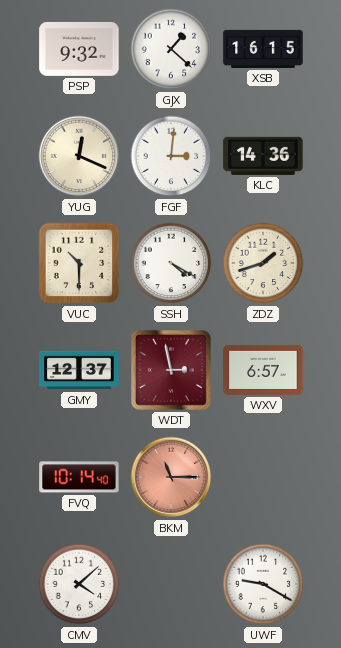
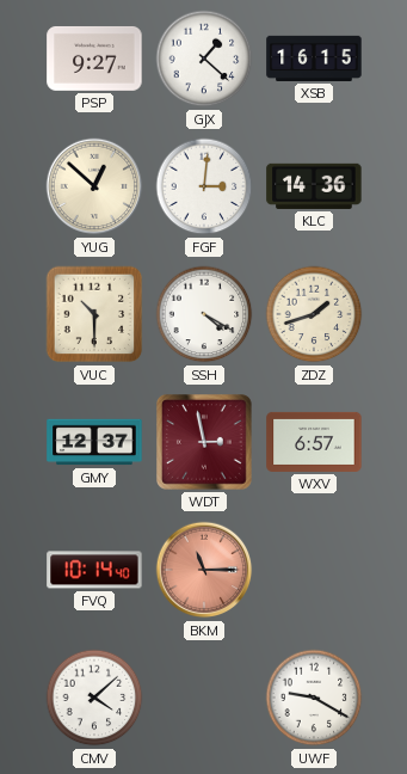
PSP: 9:32 -> 9:27 (94, 59)
YUG: 12:19 -> 12:52 (94, 186)
